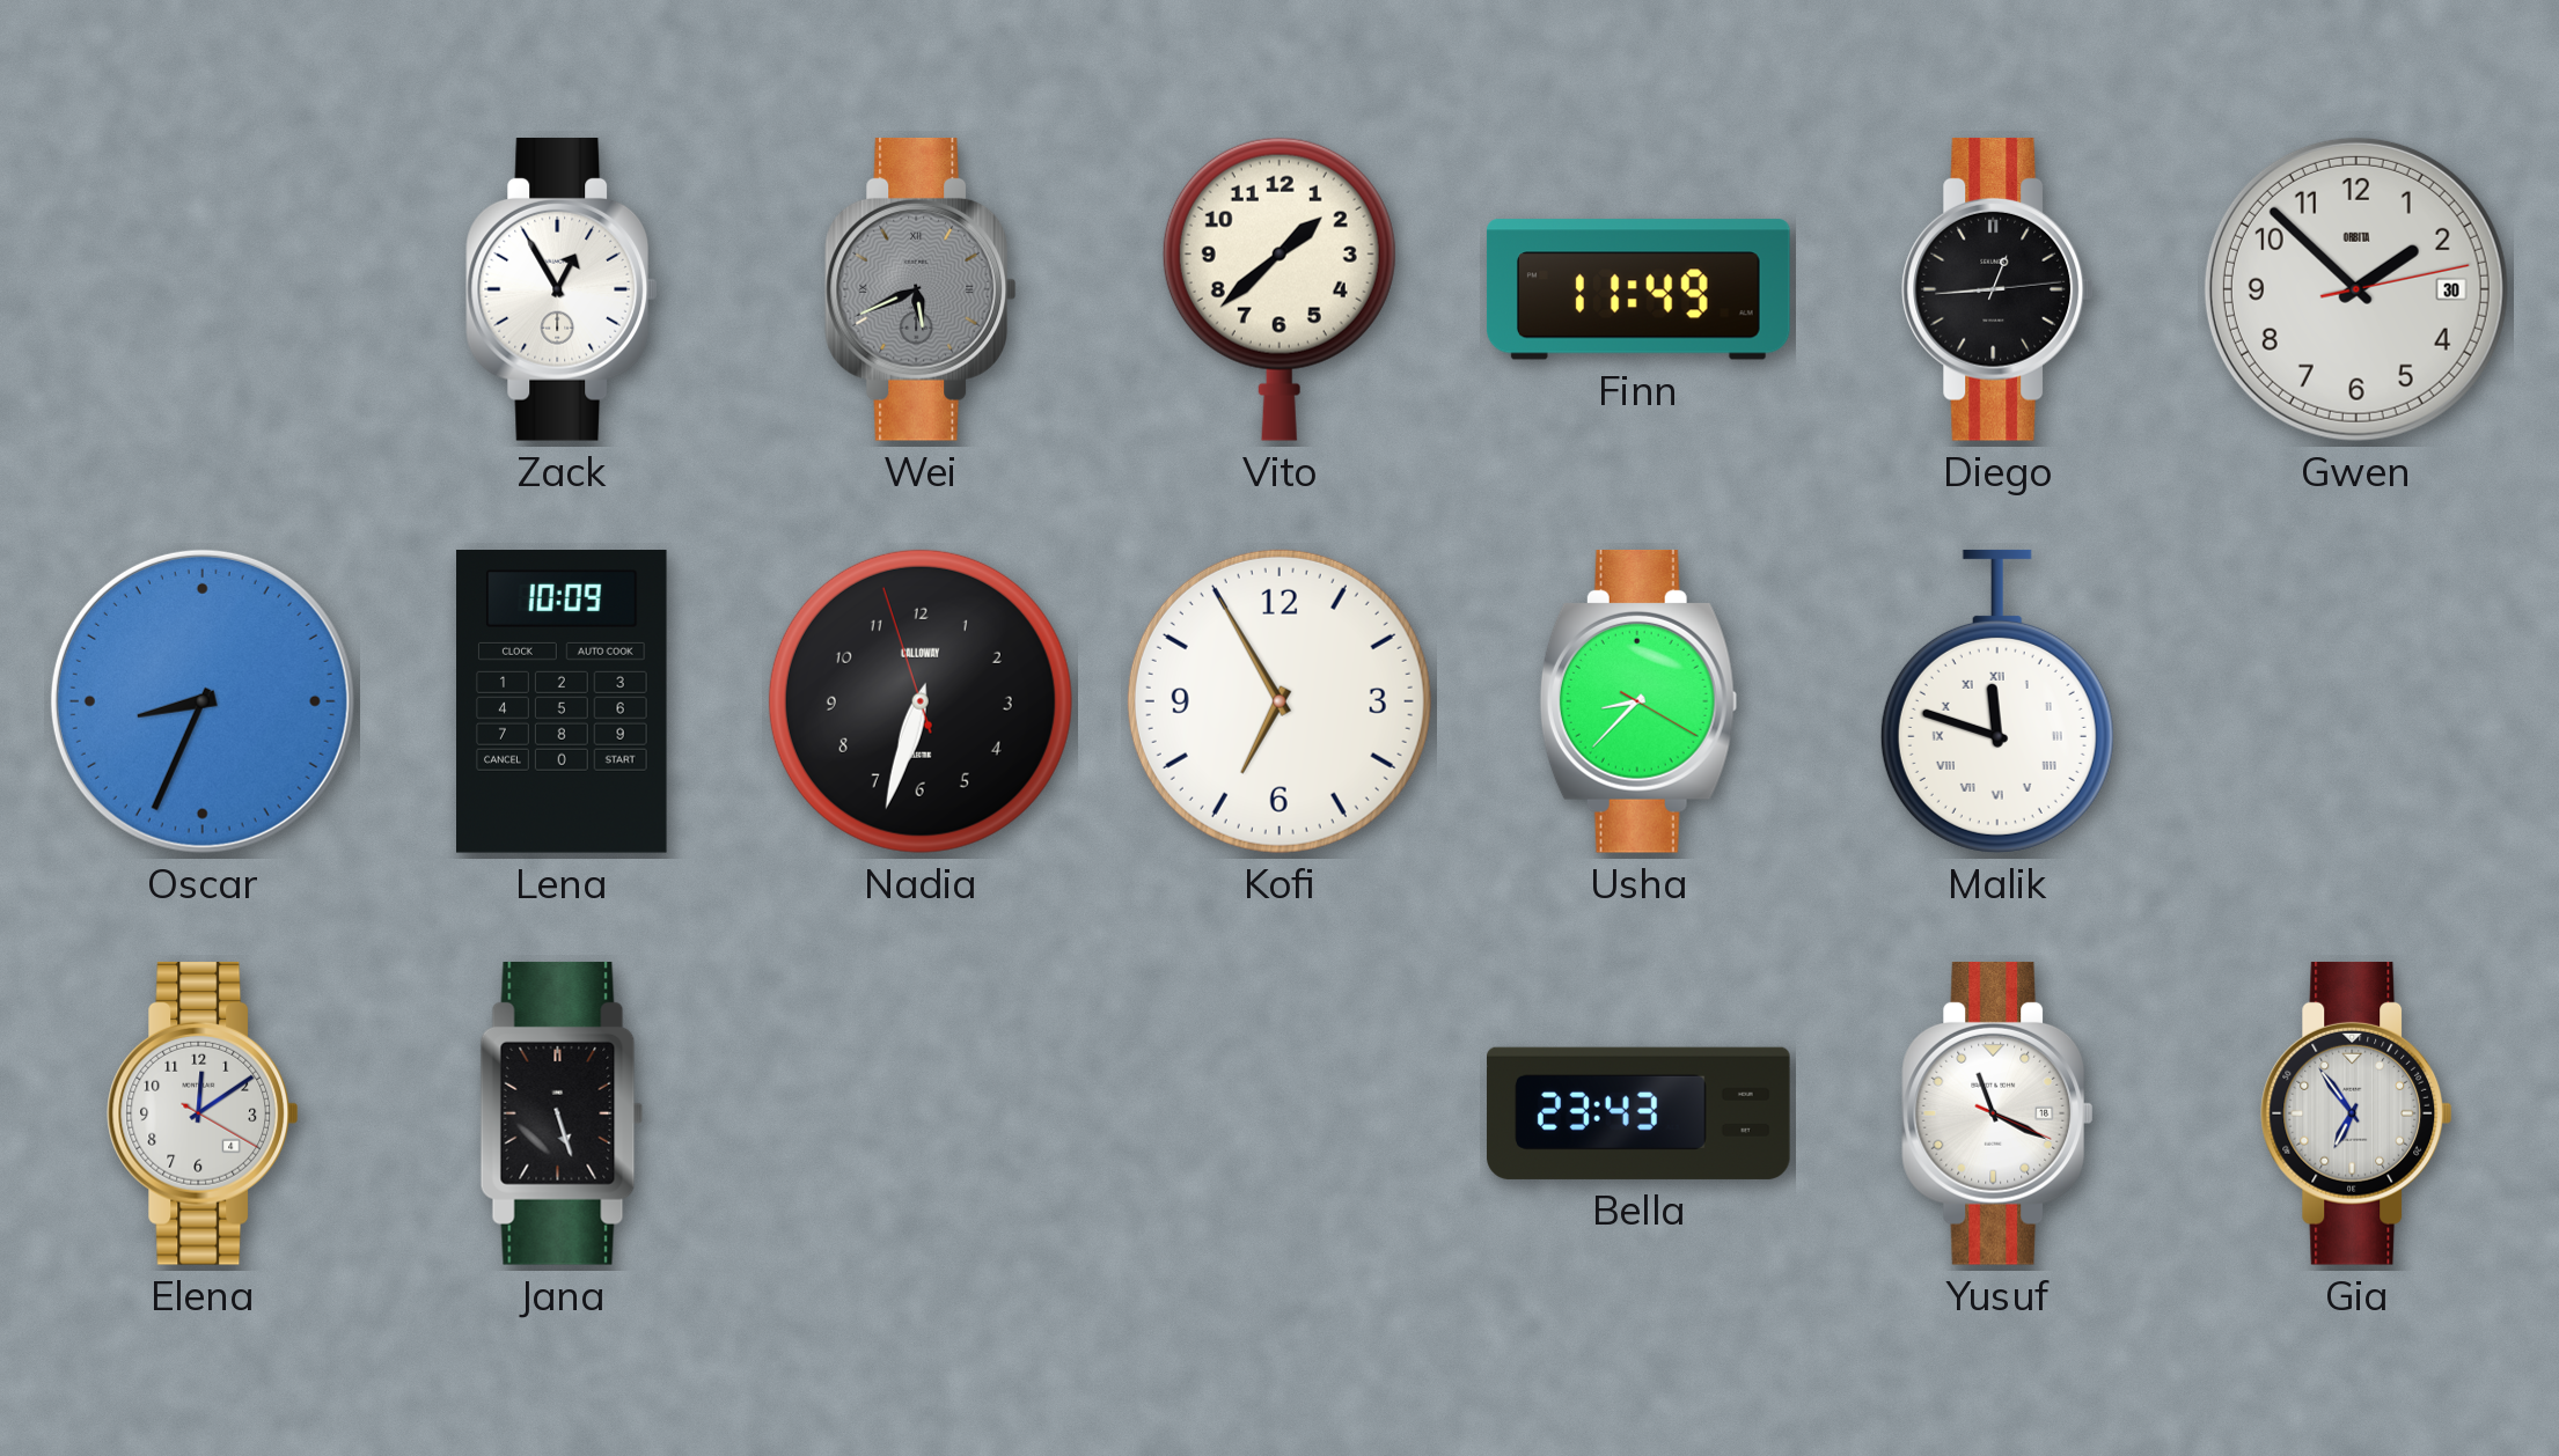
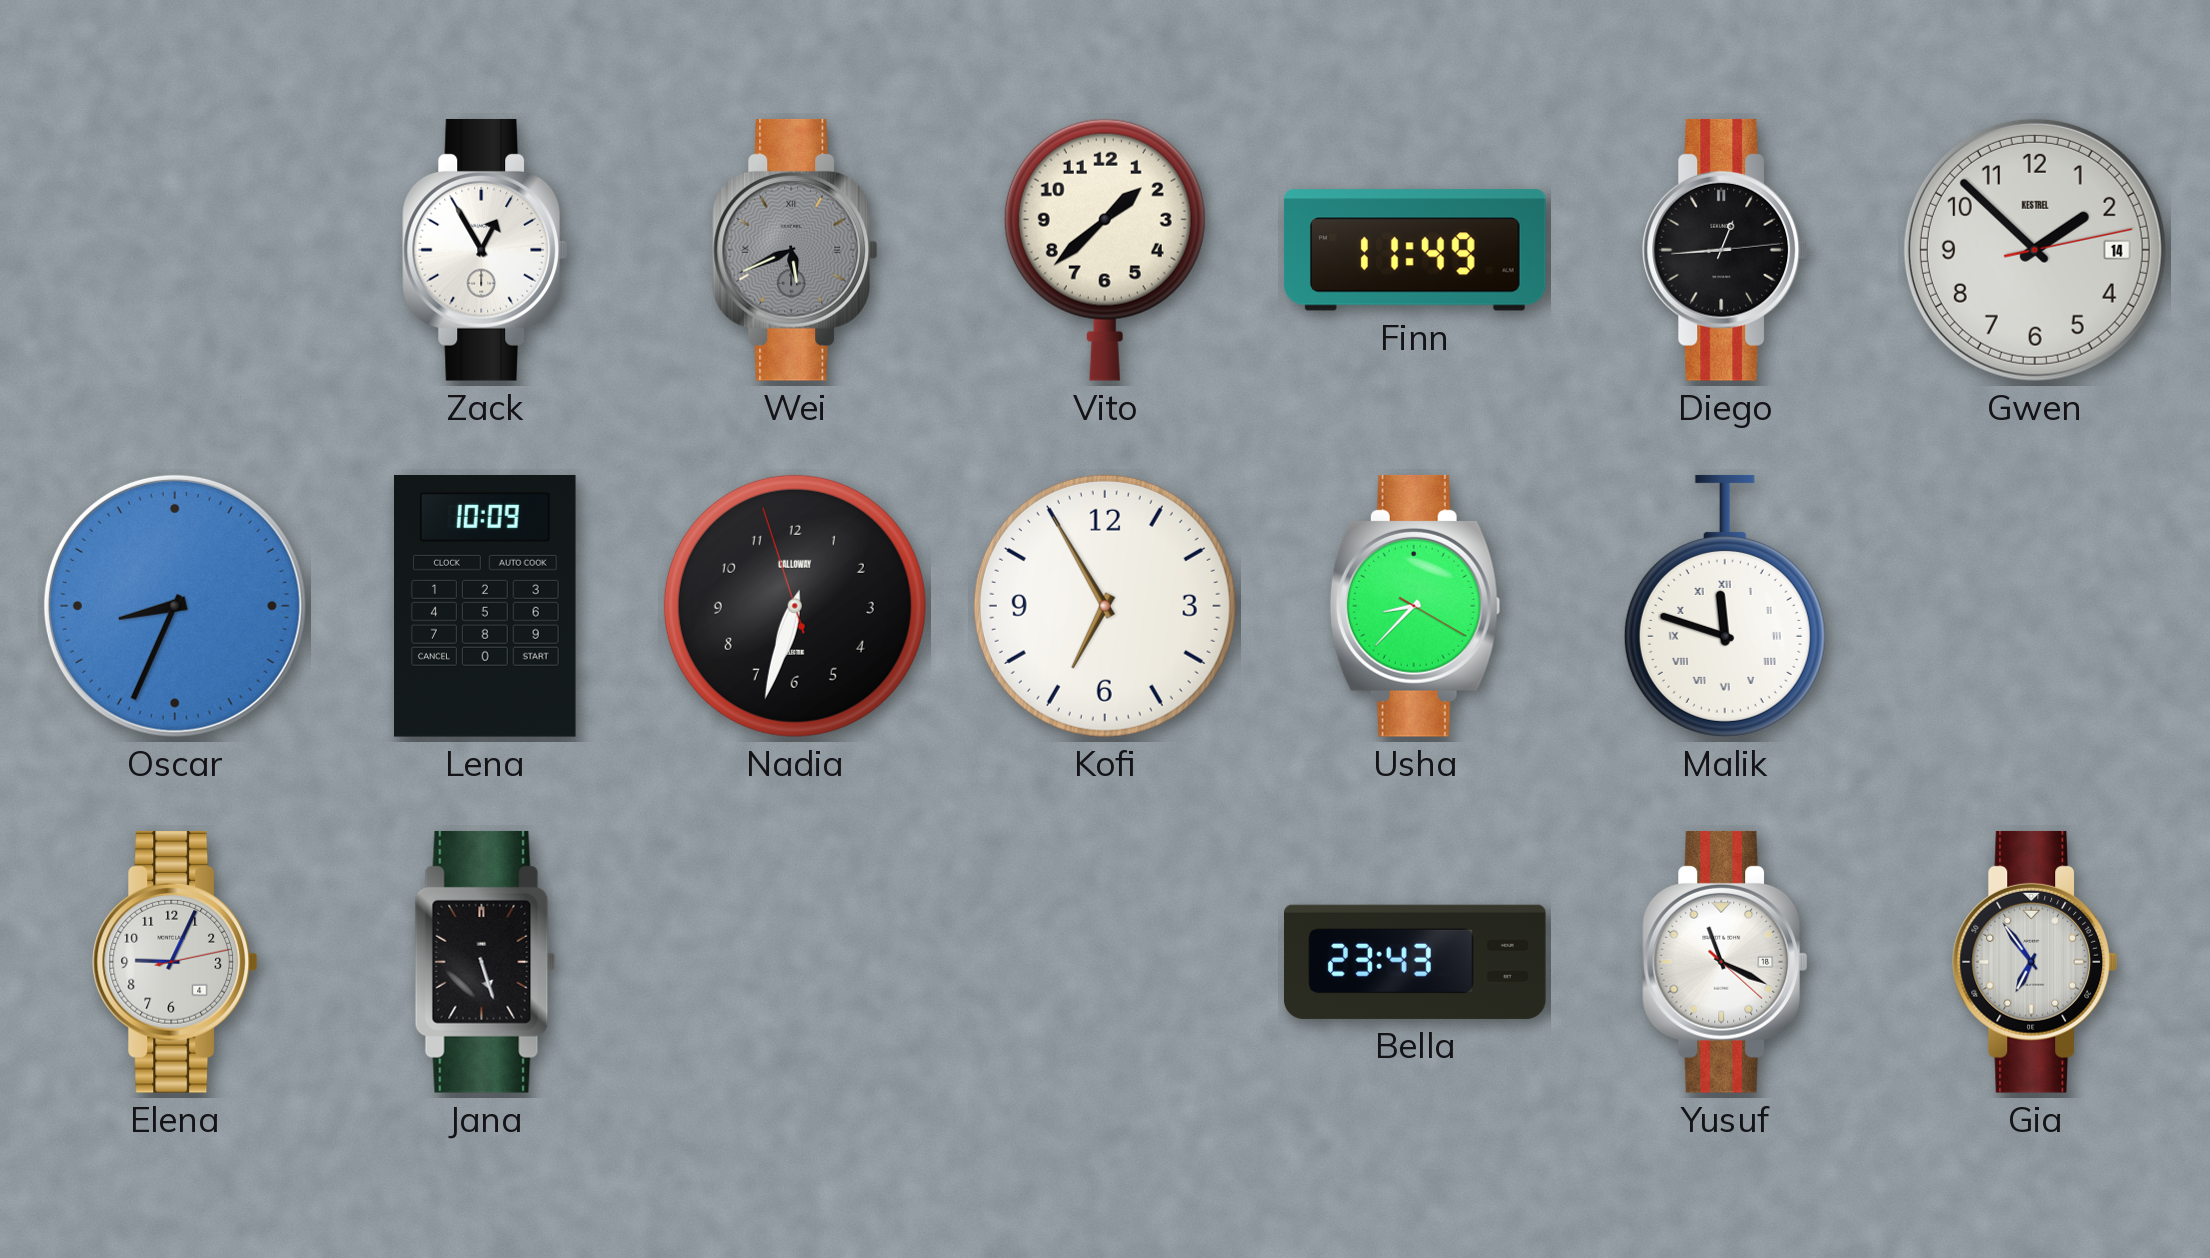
Gwen date: 30 -> 14 (2035, 250)
Gwen brand: ORBITA -> KESTREL (2035, 250)
Elena: 12:09 -> 9:04 (175, 962)
Yusuf: 11:19:19 -> 11:19:22 (1725, 962)
